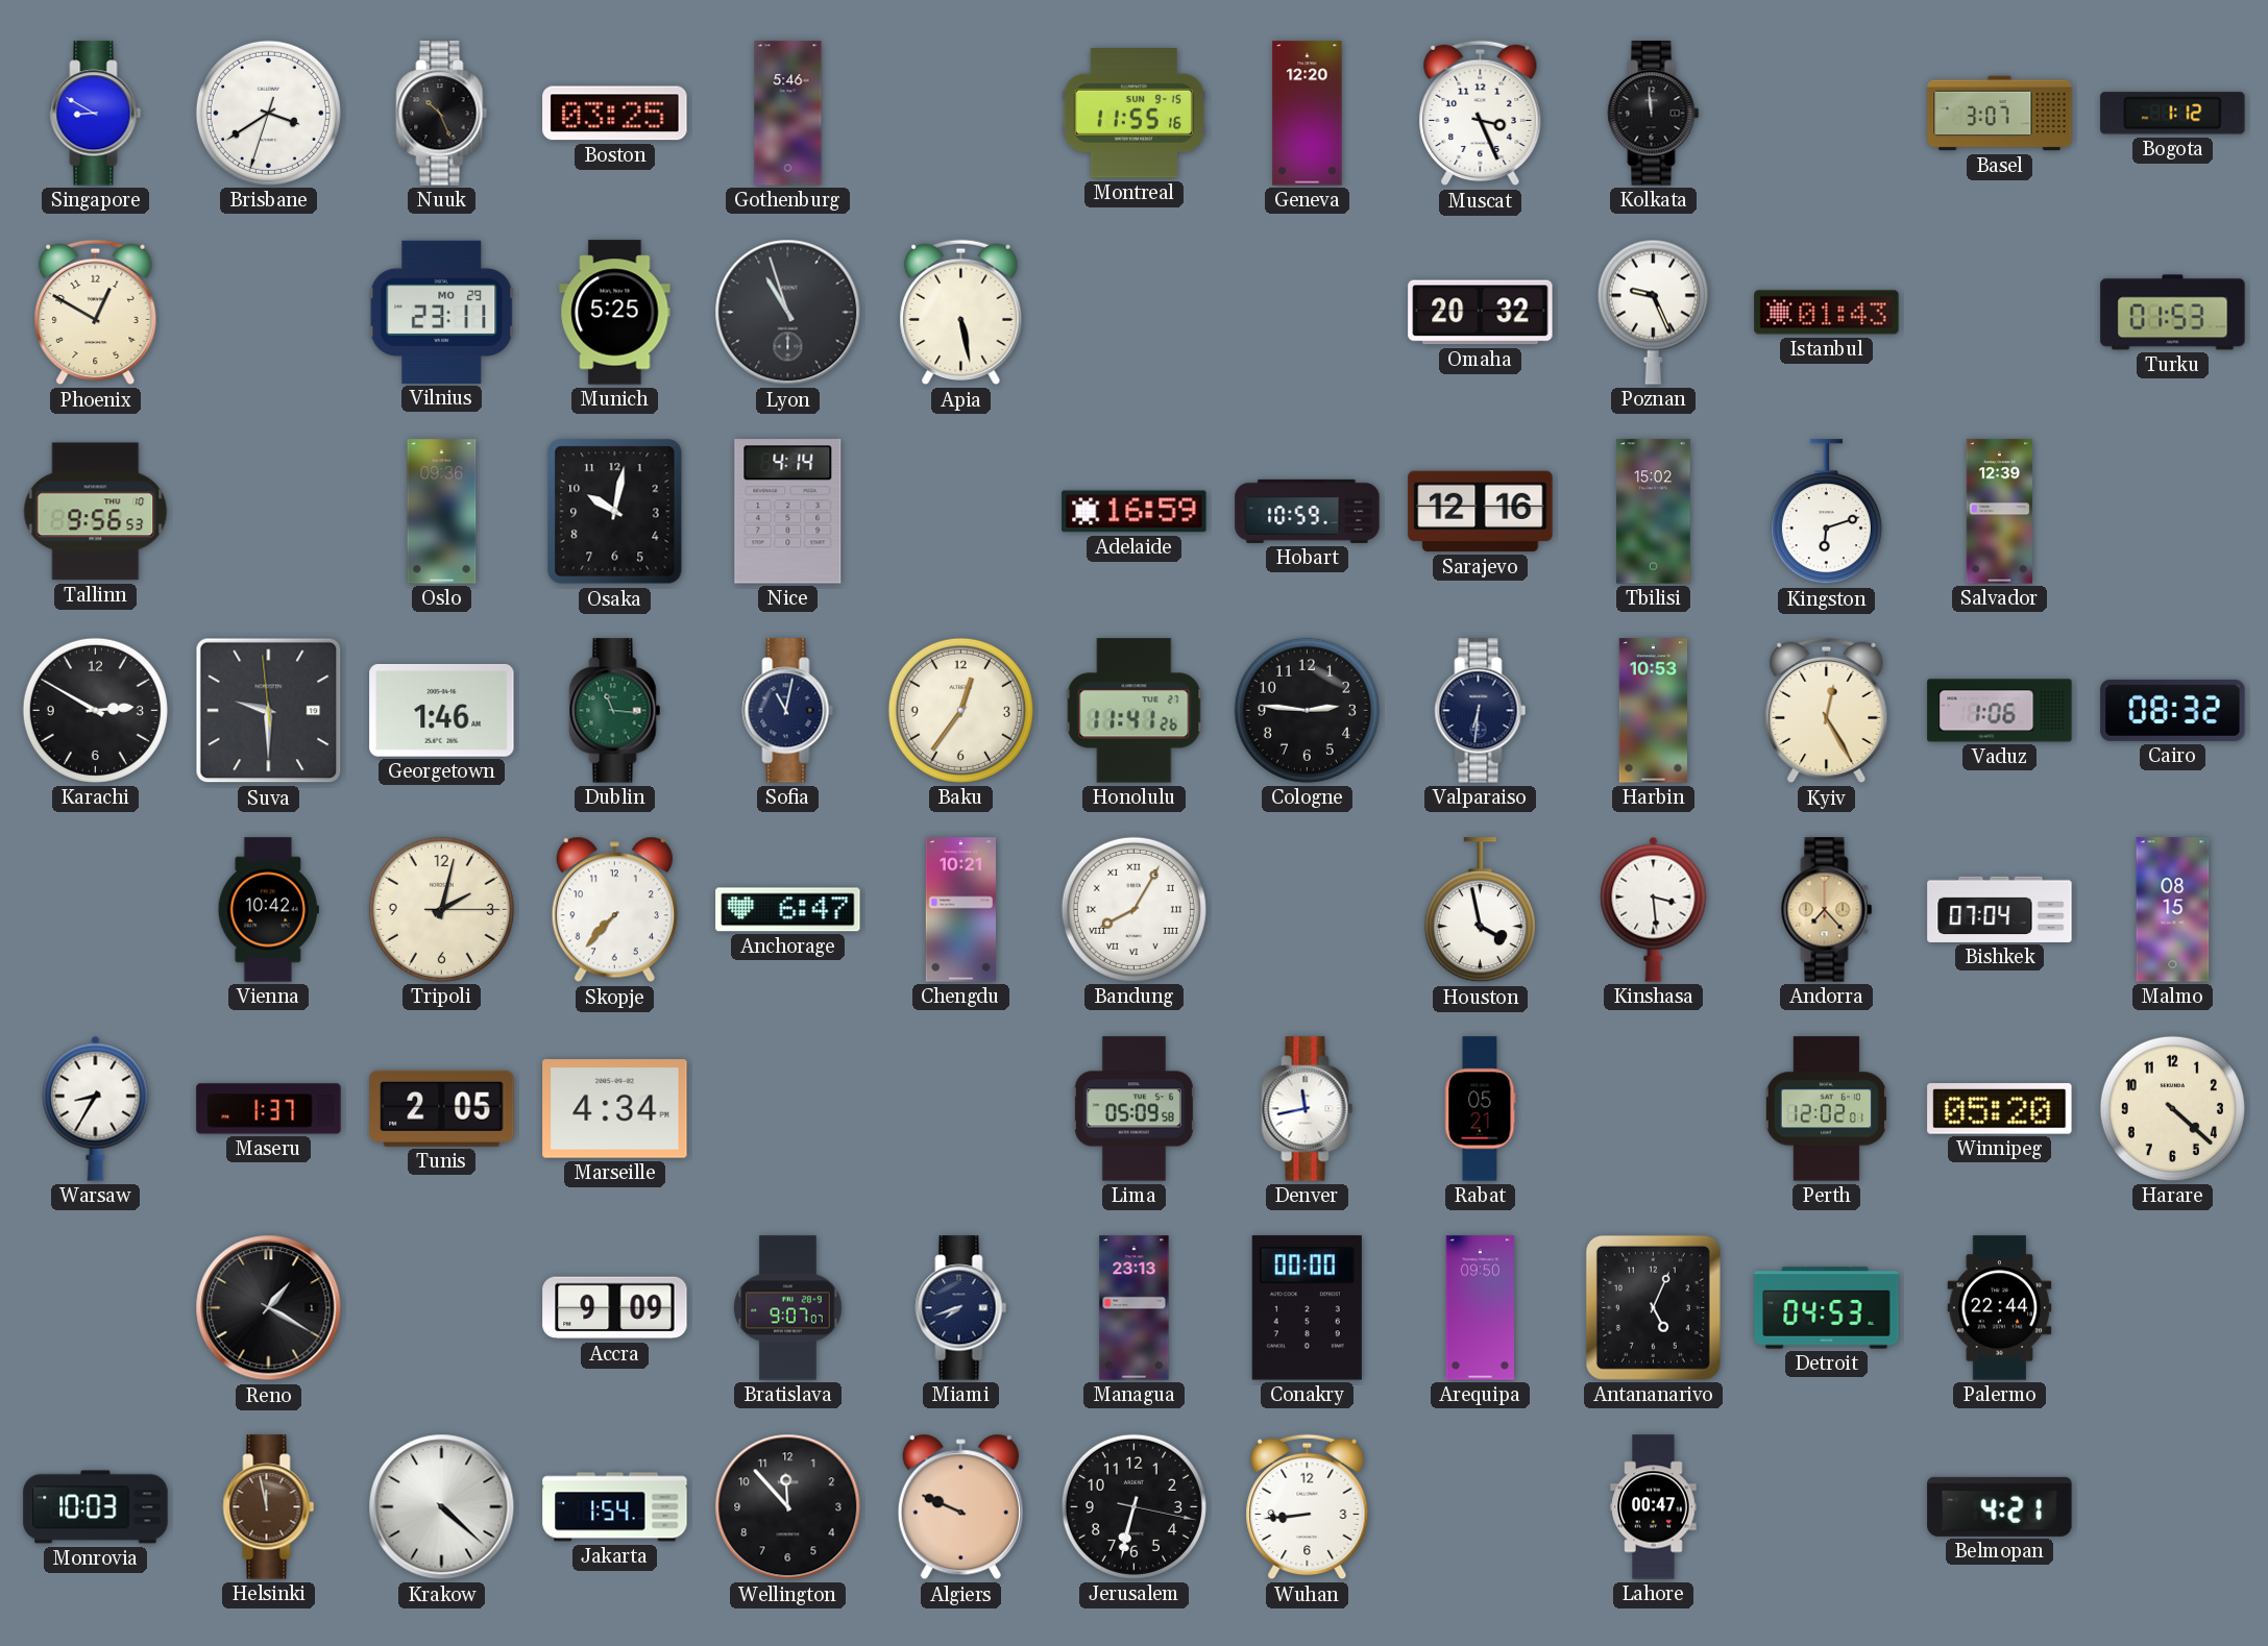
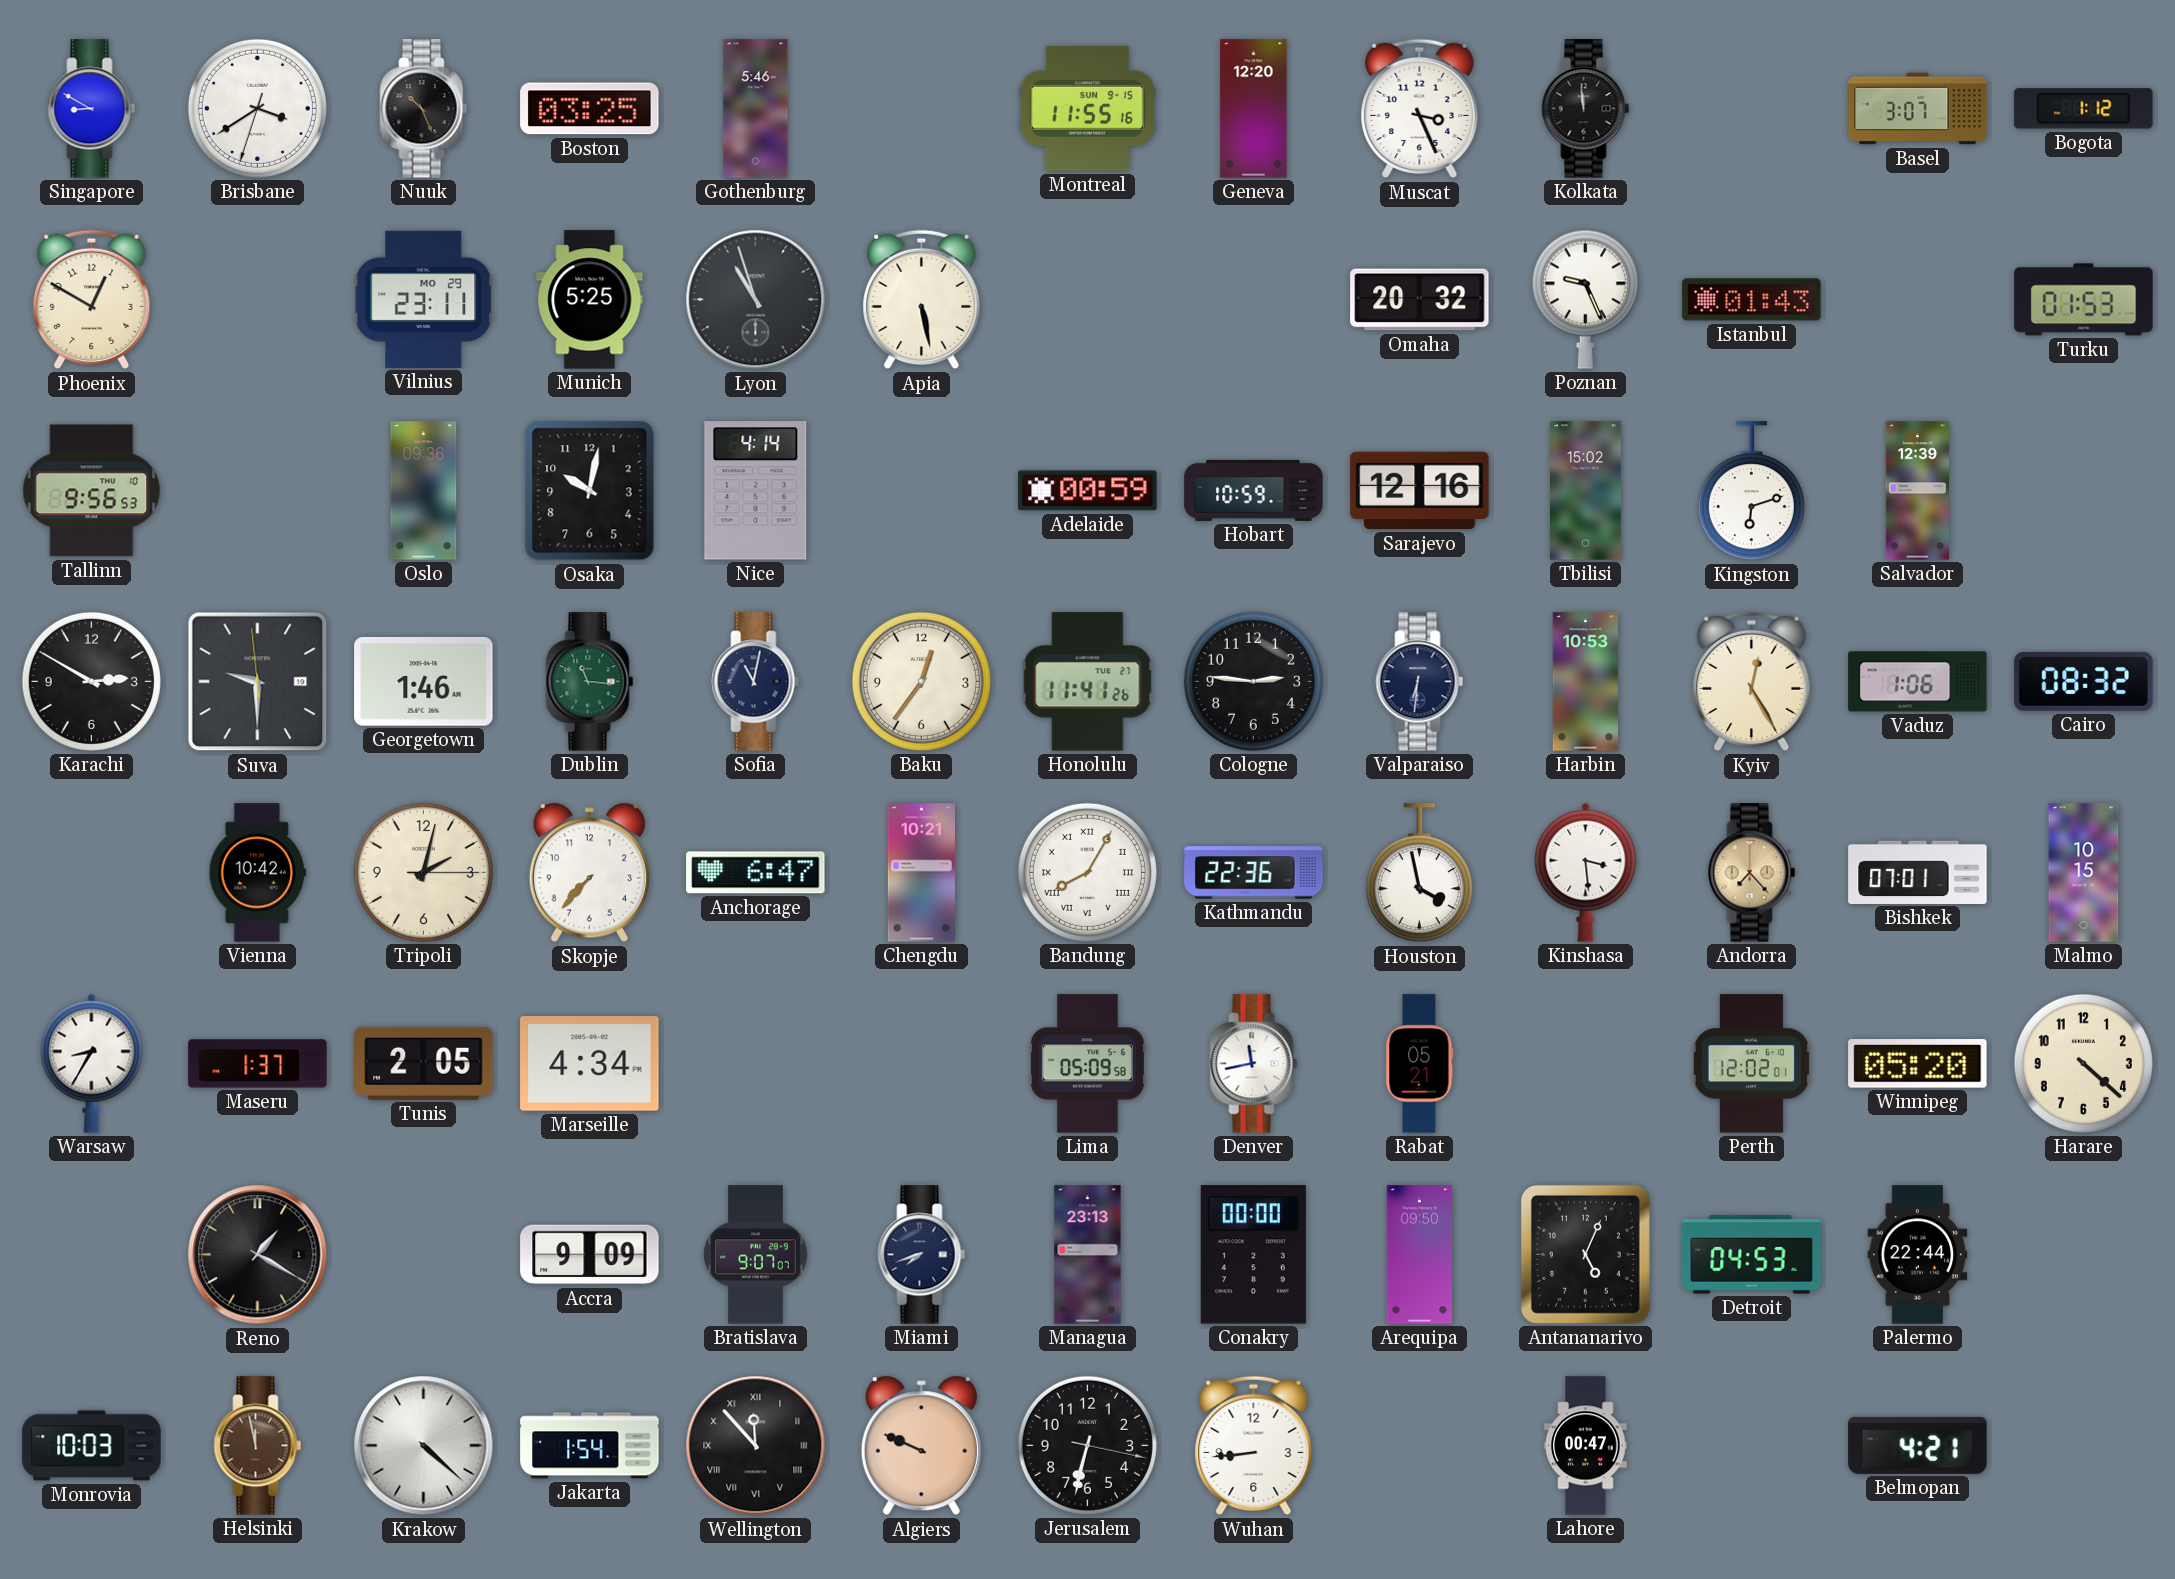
Adelaide: 16:59 -> 00:59 (1088, 491)
Kathmandu: none -> 22:36 (1254, 873)
Bishkek: 07:04 -> 07:01 (1918, 872)
Malmo: 08:15 -> 10:15 (2084, 873)
Wellington numerals: Arabic -> Roman (756, 1446)
